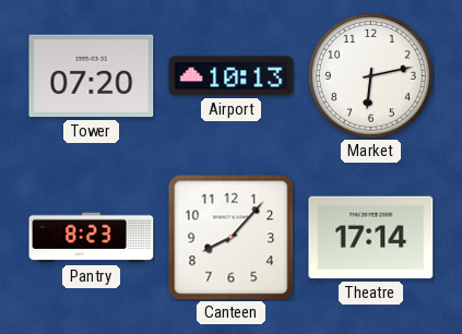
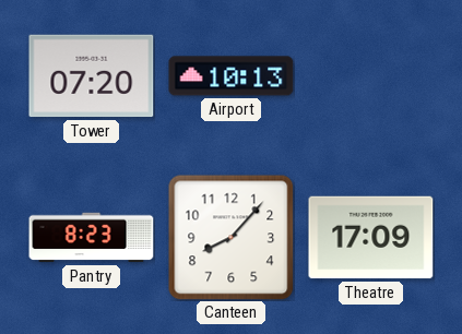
Market: 6:13 -> none (370, 75)
Theatre: 17:14 -> 17:09 (371, 238)
